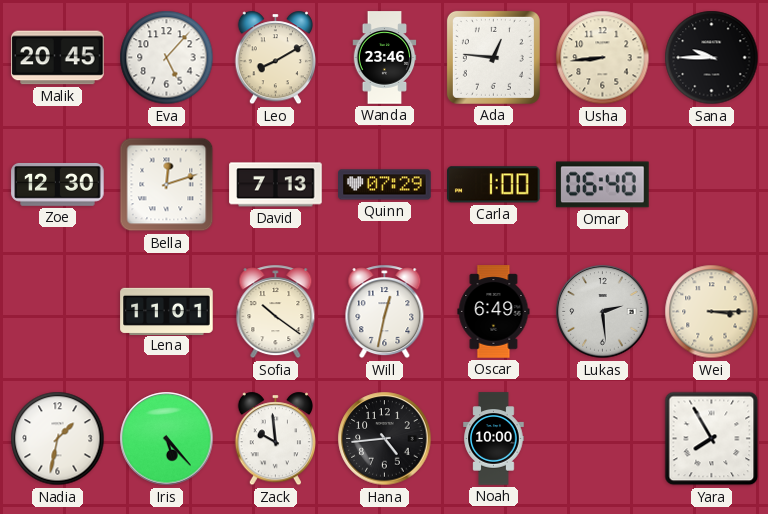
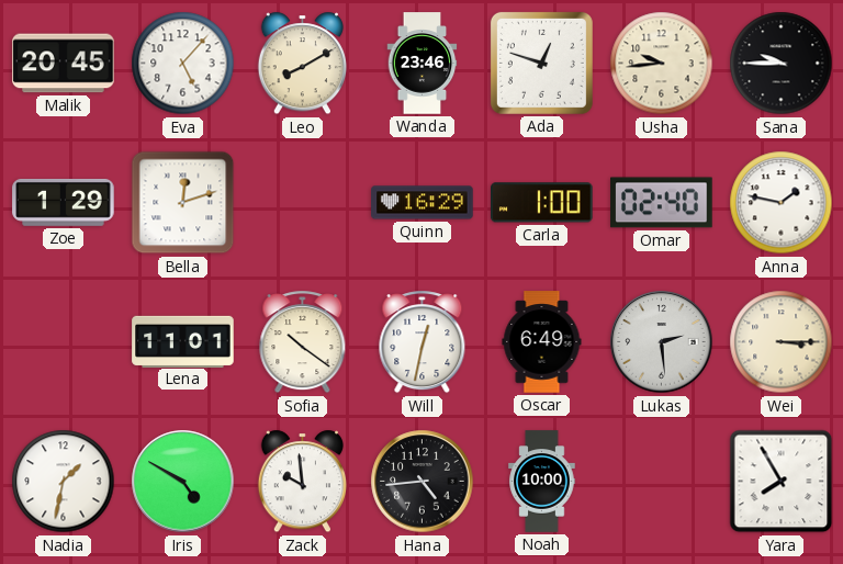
Ada: 12:46 -> 12:48 (541, 63)
Usha: 8:44 -> 9:44 (662, 64)
Zoe: 12:30 -> 1:29 (64, 202)
David: 7:13 -> none (276, 185)
Quinn: 07:29 -> 16:29 (423, 203)
Omar: 06:40 -> 02:40 (662, 203)
Anna: none -> 1:47 (782, 203)
Iris: 5:23 -> 4:50 (183, 482)
